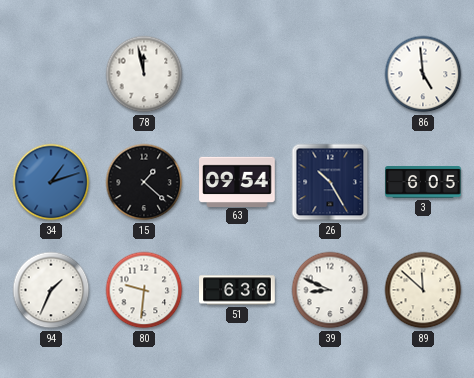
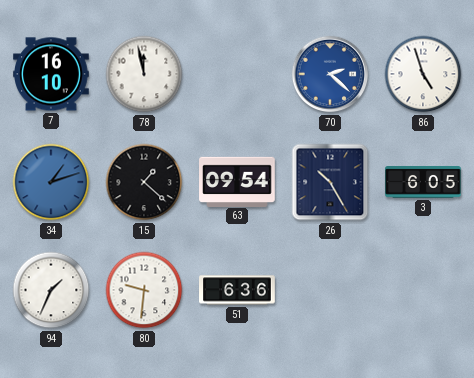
7: none -> 16:10 (51, 74)
70: none -> 2:22 (330, 74)
86: 4:59 -> 4:57 (423, 74)
39: 8:49 -> none (330, 290)
89: 11:52 -> none (423, 290)
